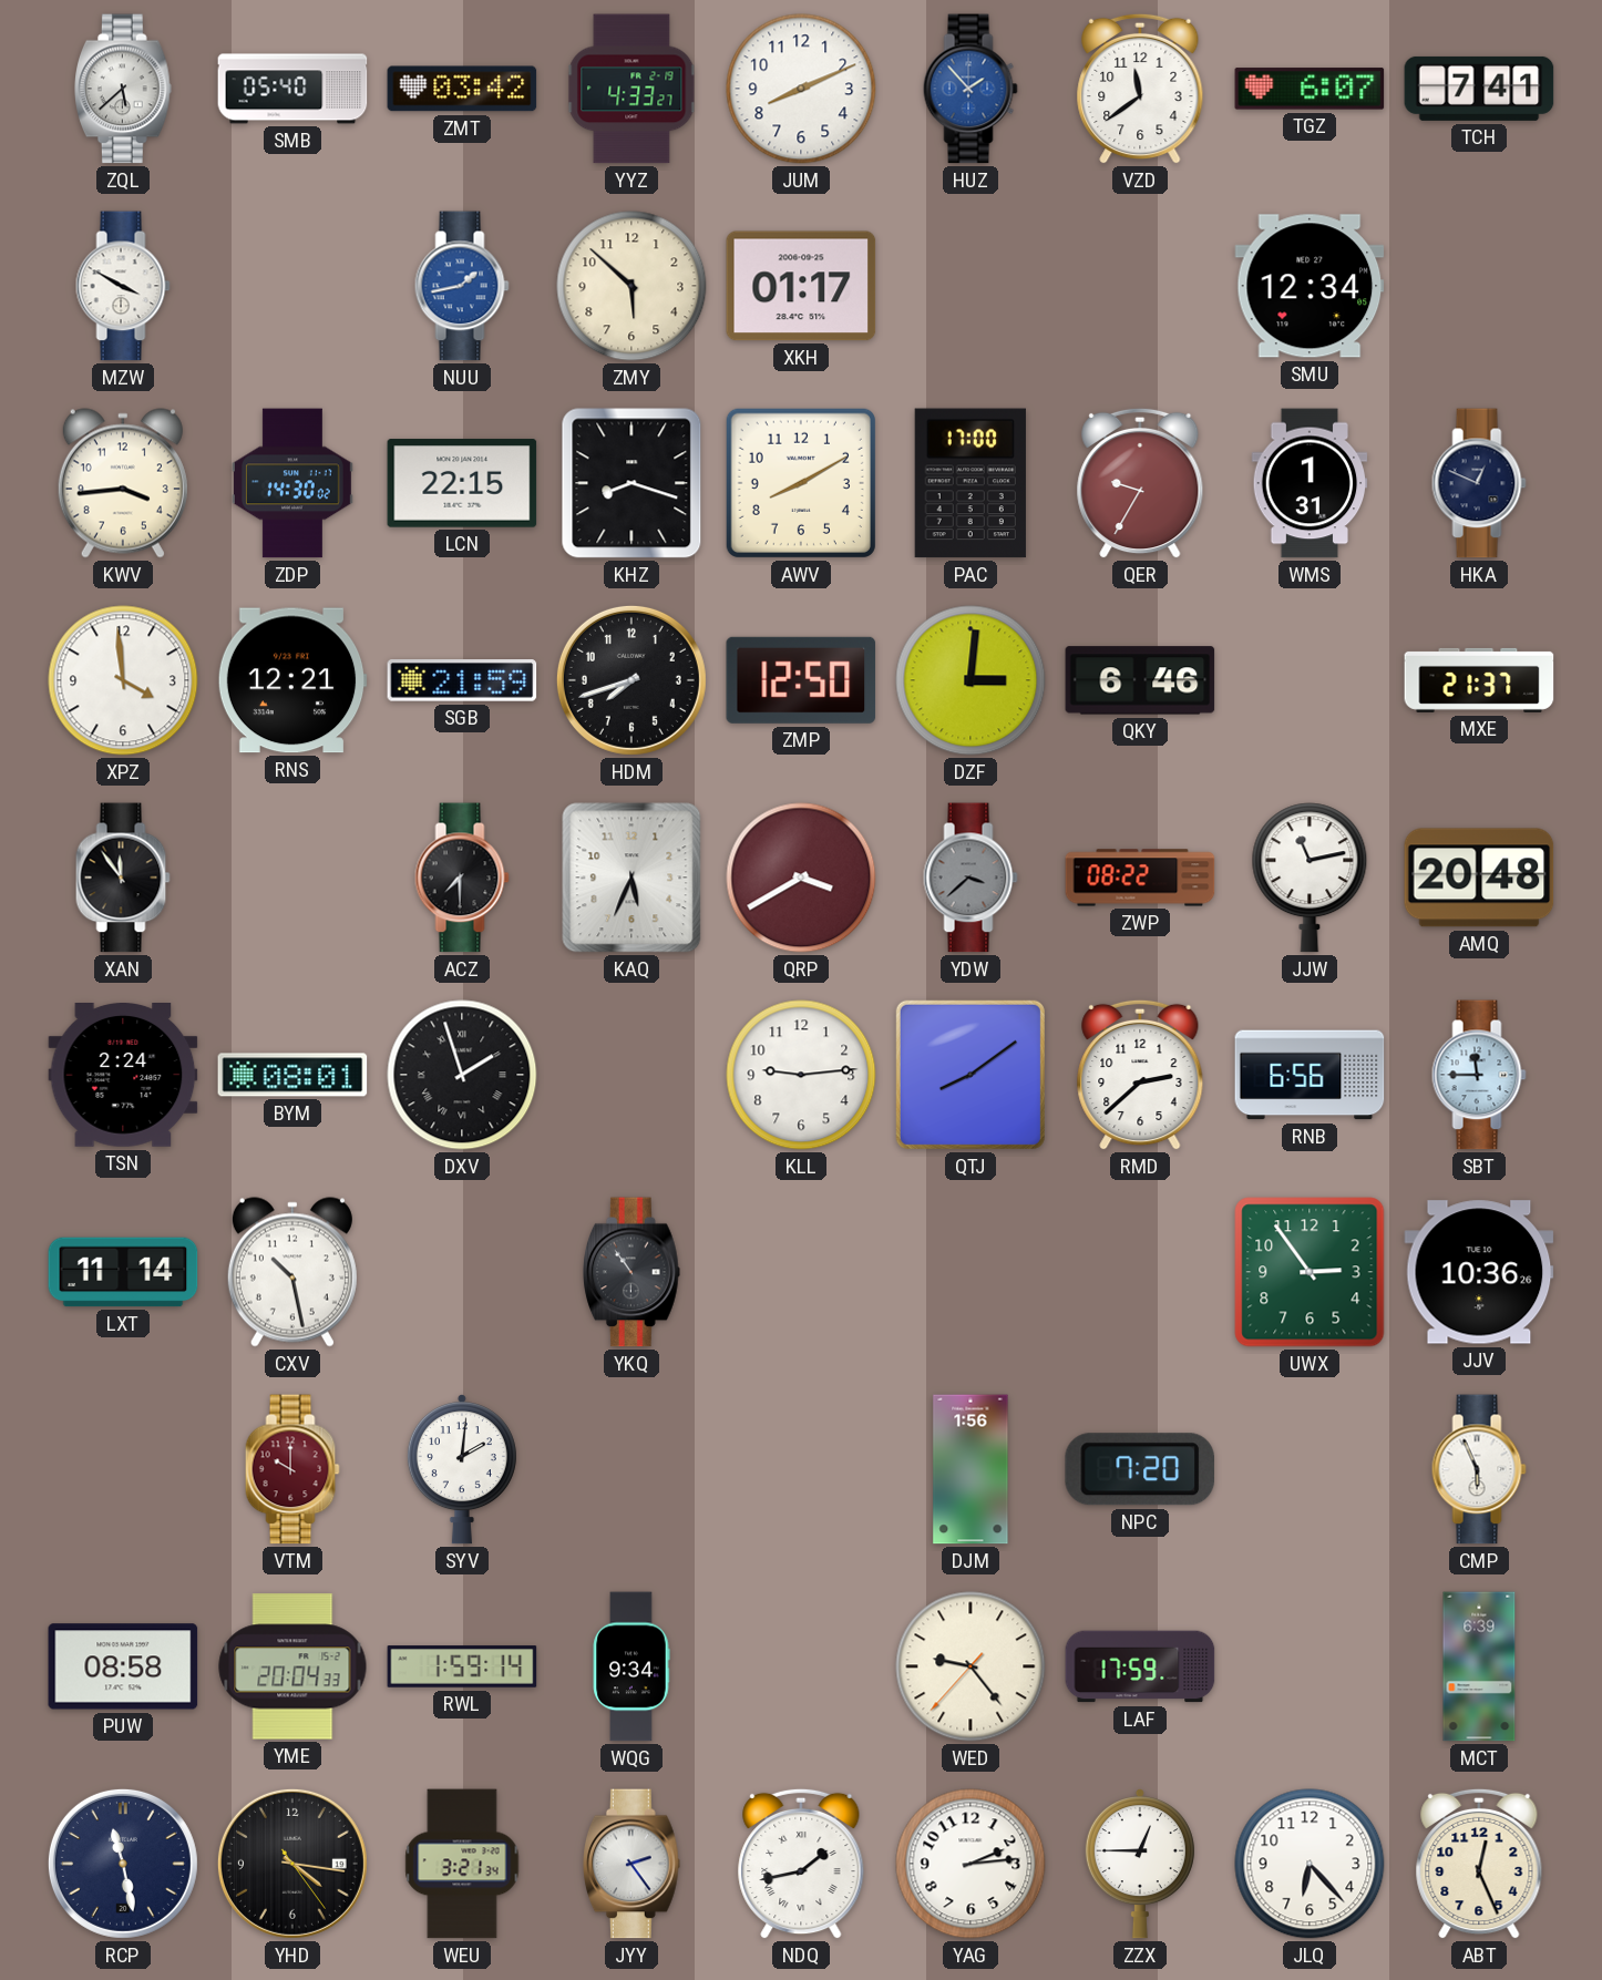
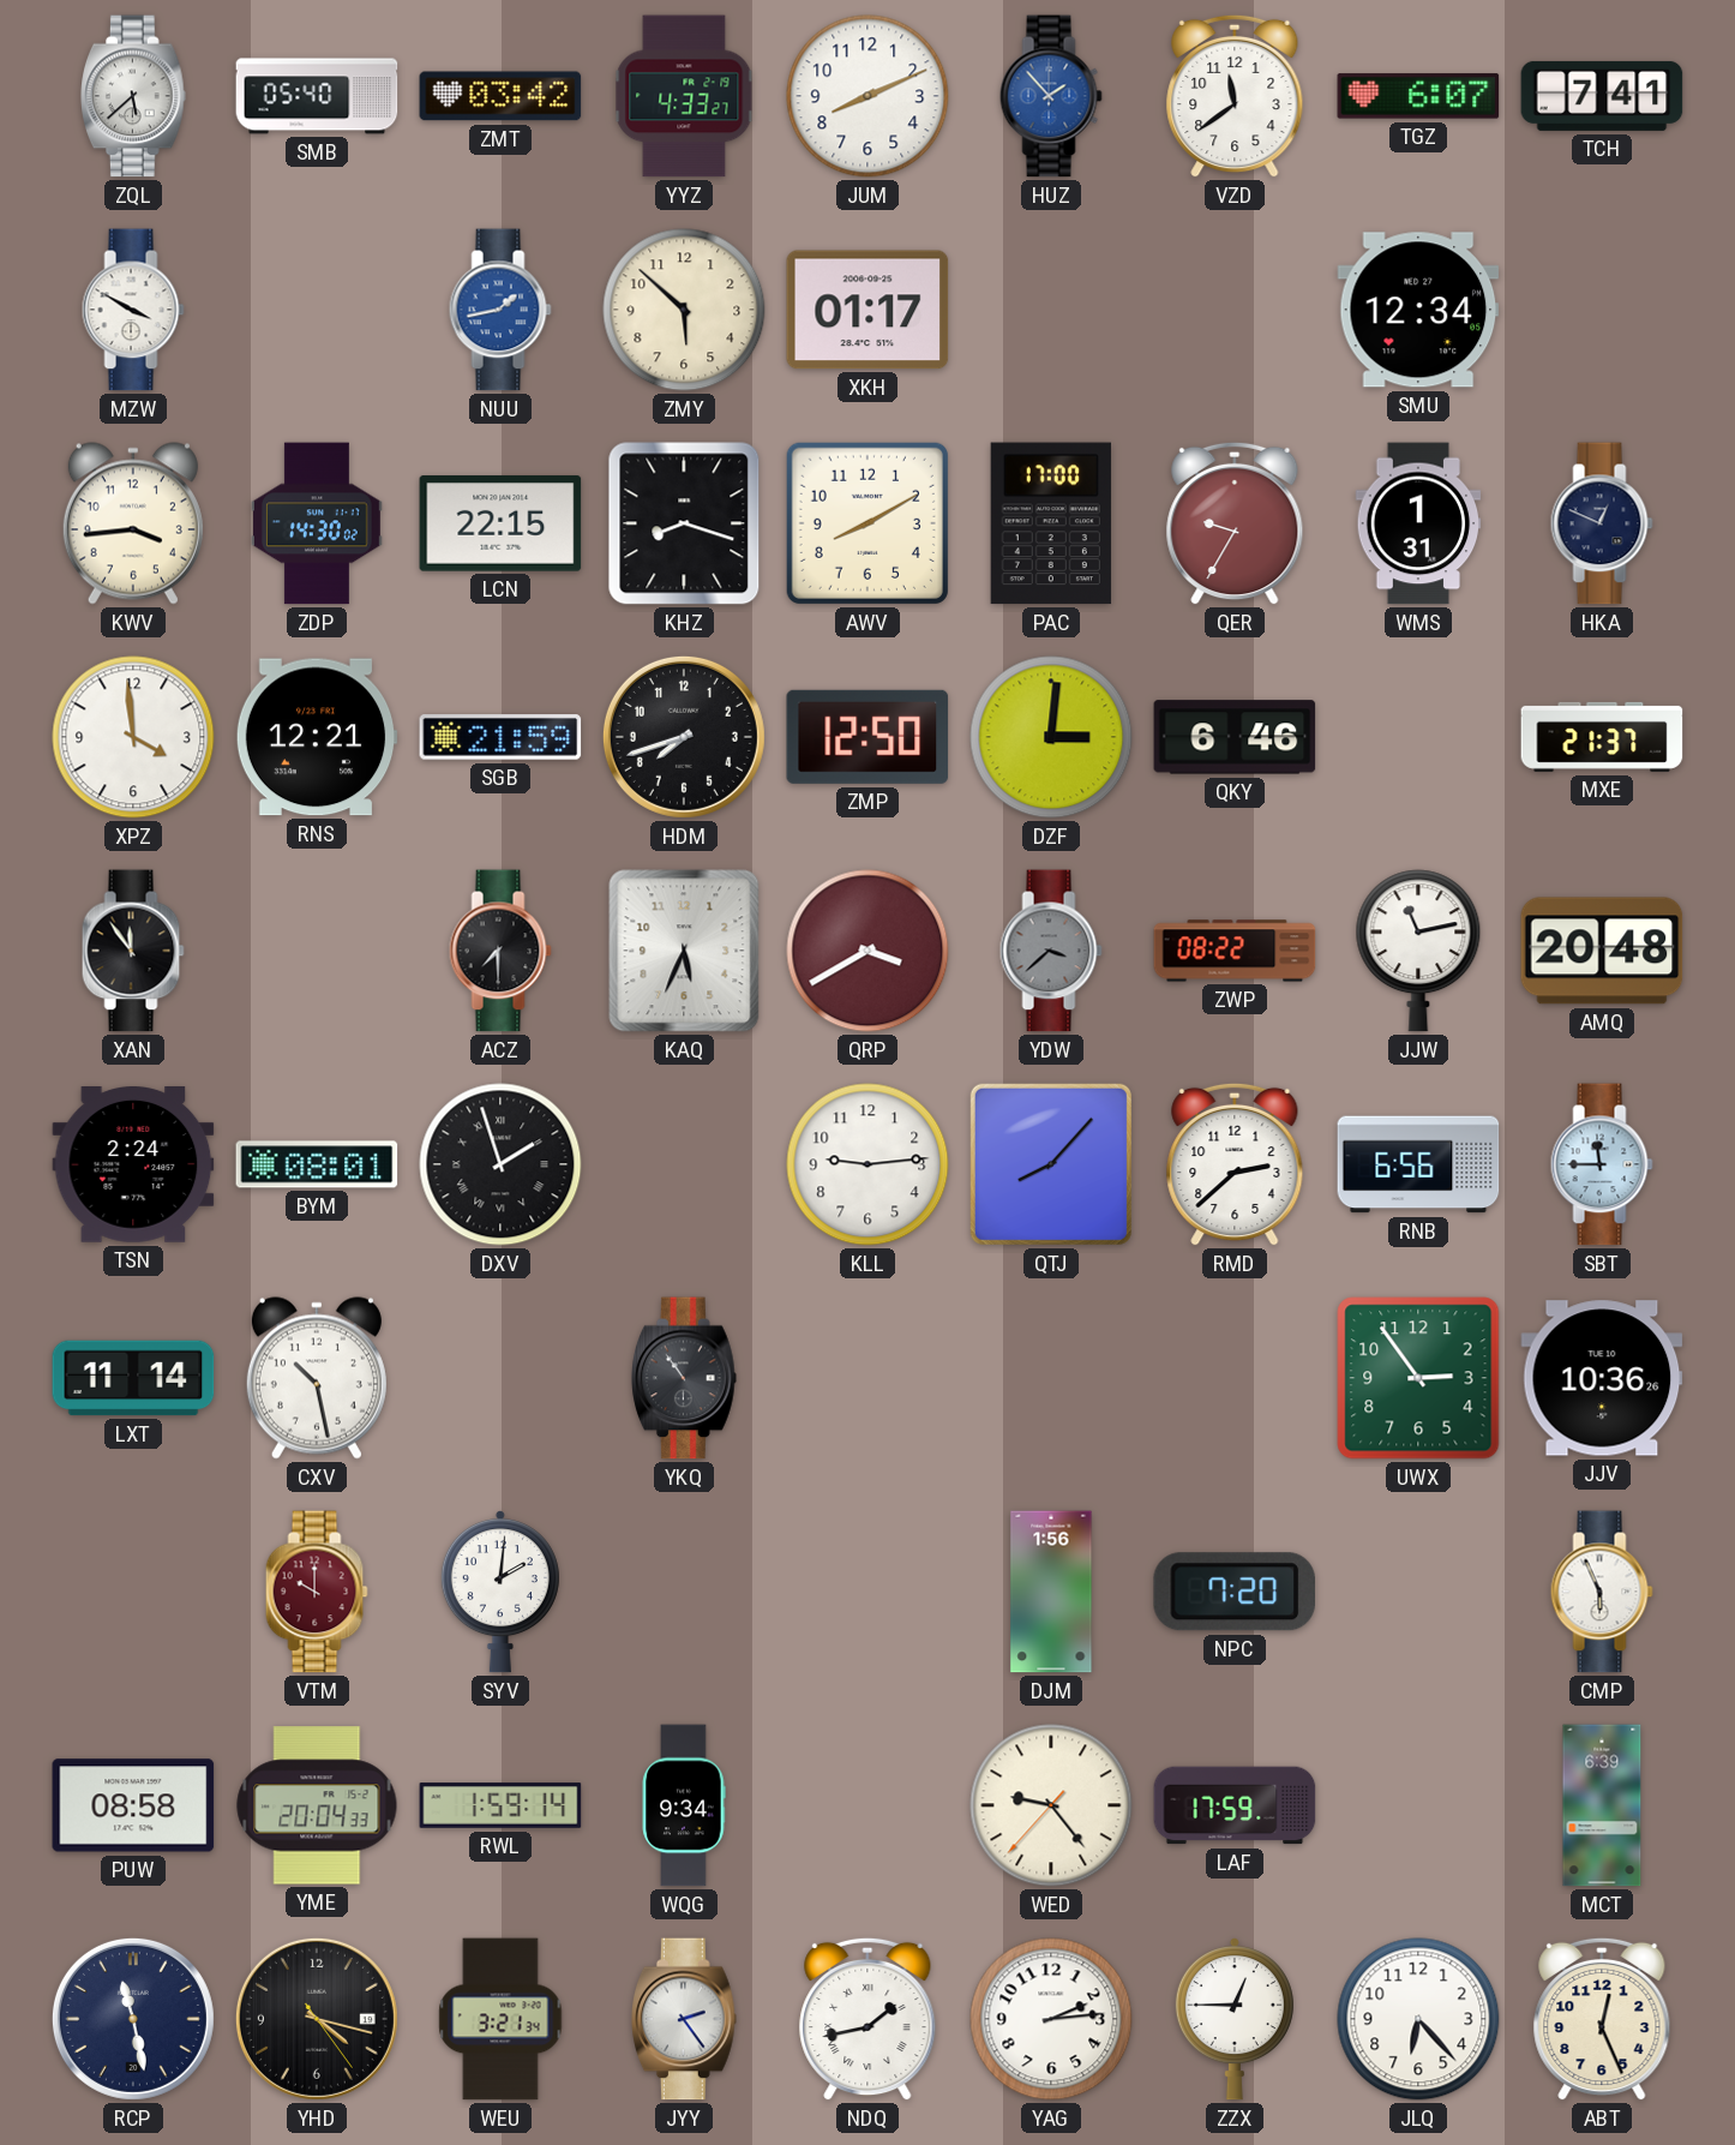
QTJ: 8:09 -> 8:07 (1051, 1164)
YHD: 4:16 -> 4:17 (317, 2019)
